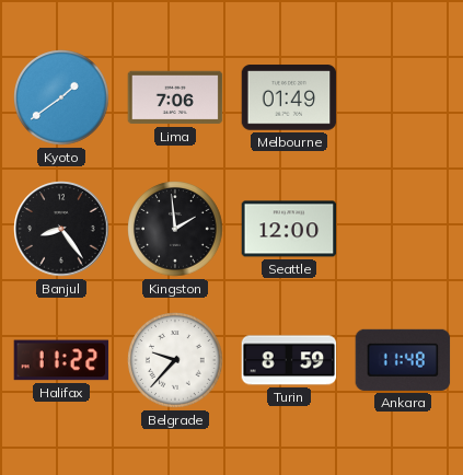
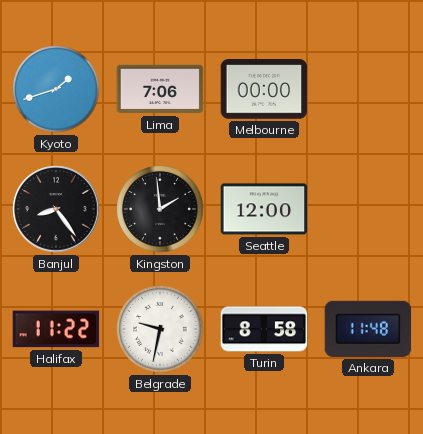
Kyoto: 1:39 -> 1:42 (56, 89)
Melbourne: 01:49 -> 00:00 (264, 89)
Belgrade: 9:37 -> 9:32 (160, 329)
Turin: 8:59 -> 8:58 (264, 329)
